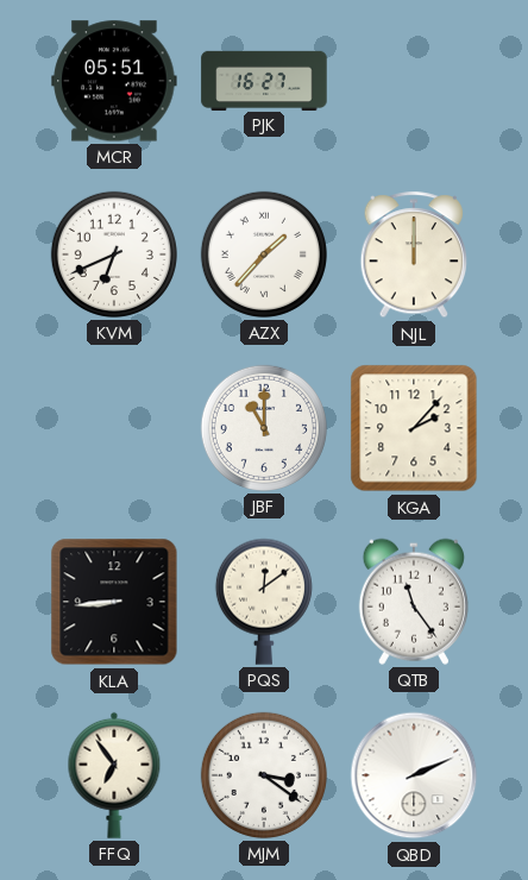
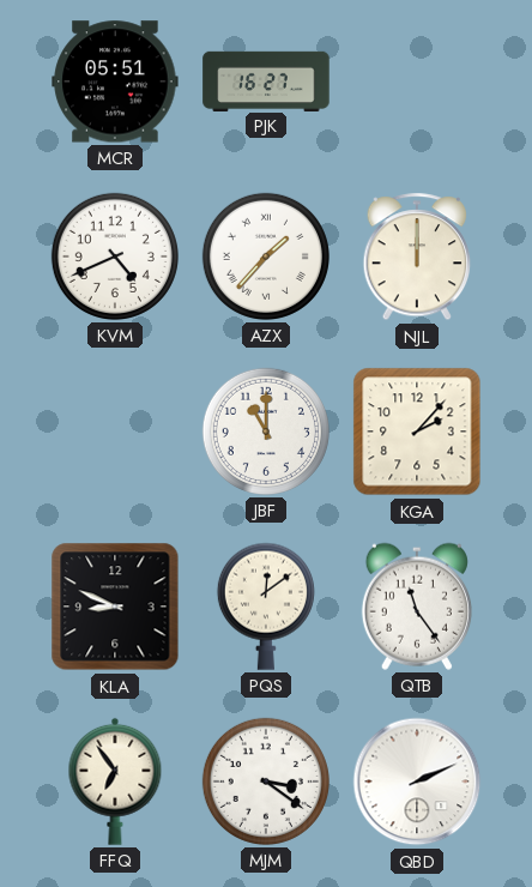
KVM: 6:41 -> 4:41 (115, 257)
KLA: 8:44 -> 8:49 (115, 607)
